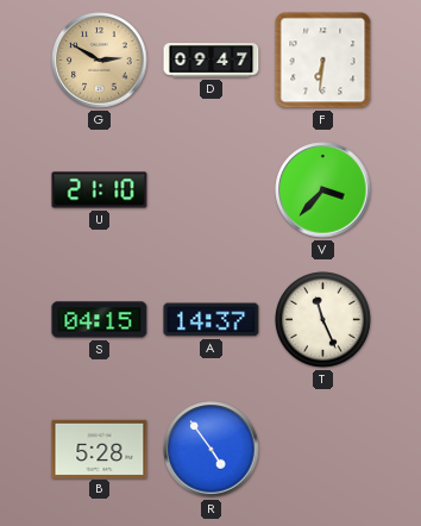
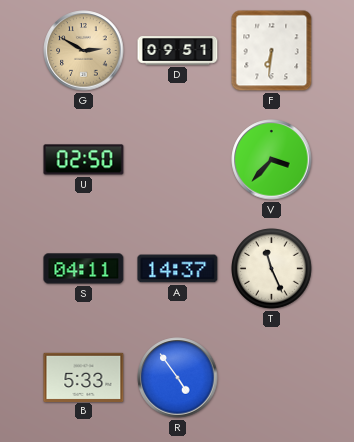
D: 09:47 -> 09:51 (178, 51)
U: 21:10 -> 02:50 (84, 160)
S: 04:15 -> 04:11 (84, 269)
B: 5:28 -> 5:33 (84, 377)
